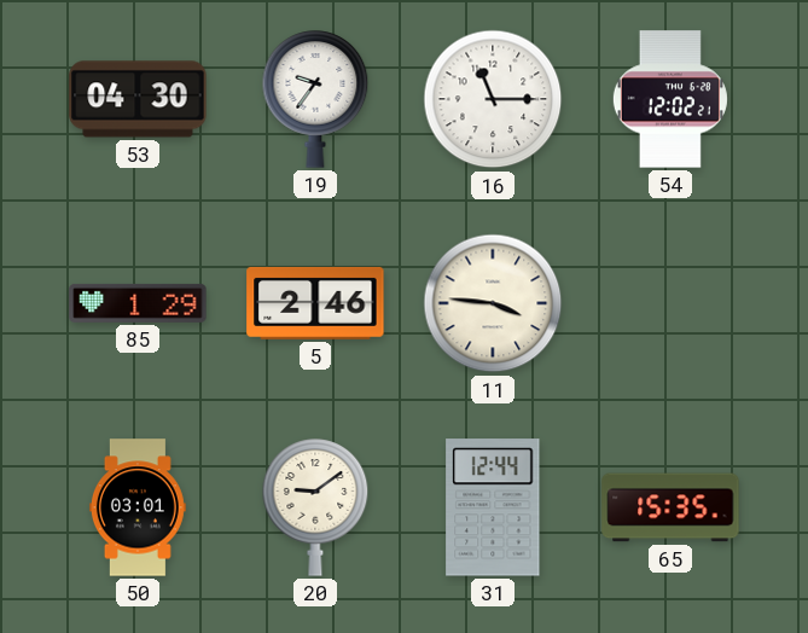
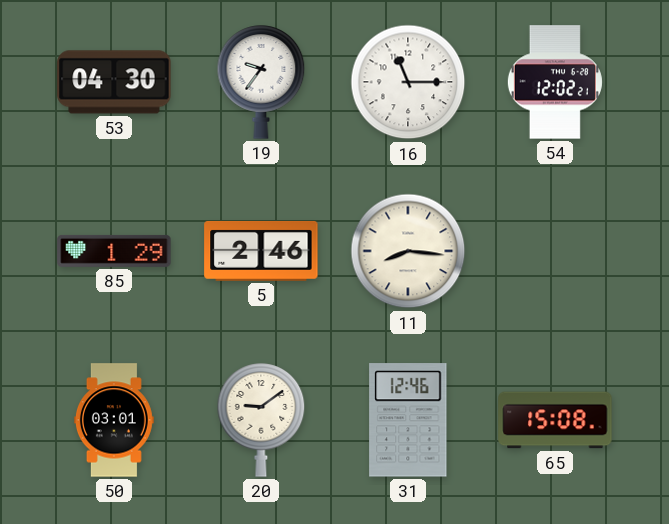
11: 3:46 -> 8:16 (408, 251)
31: 12:44 -> 12:46 (408, 420)
65: 15:35 -> 15:08 (555, 420)
